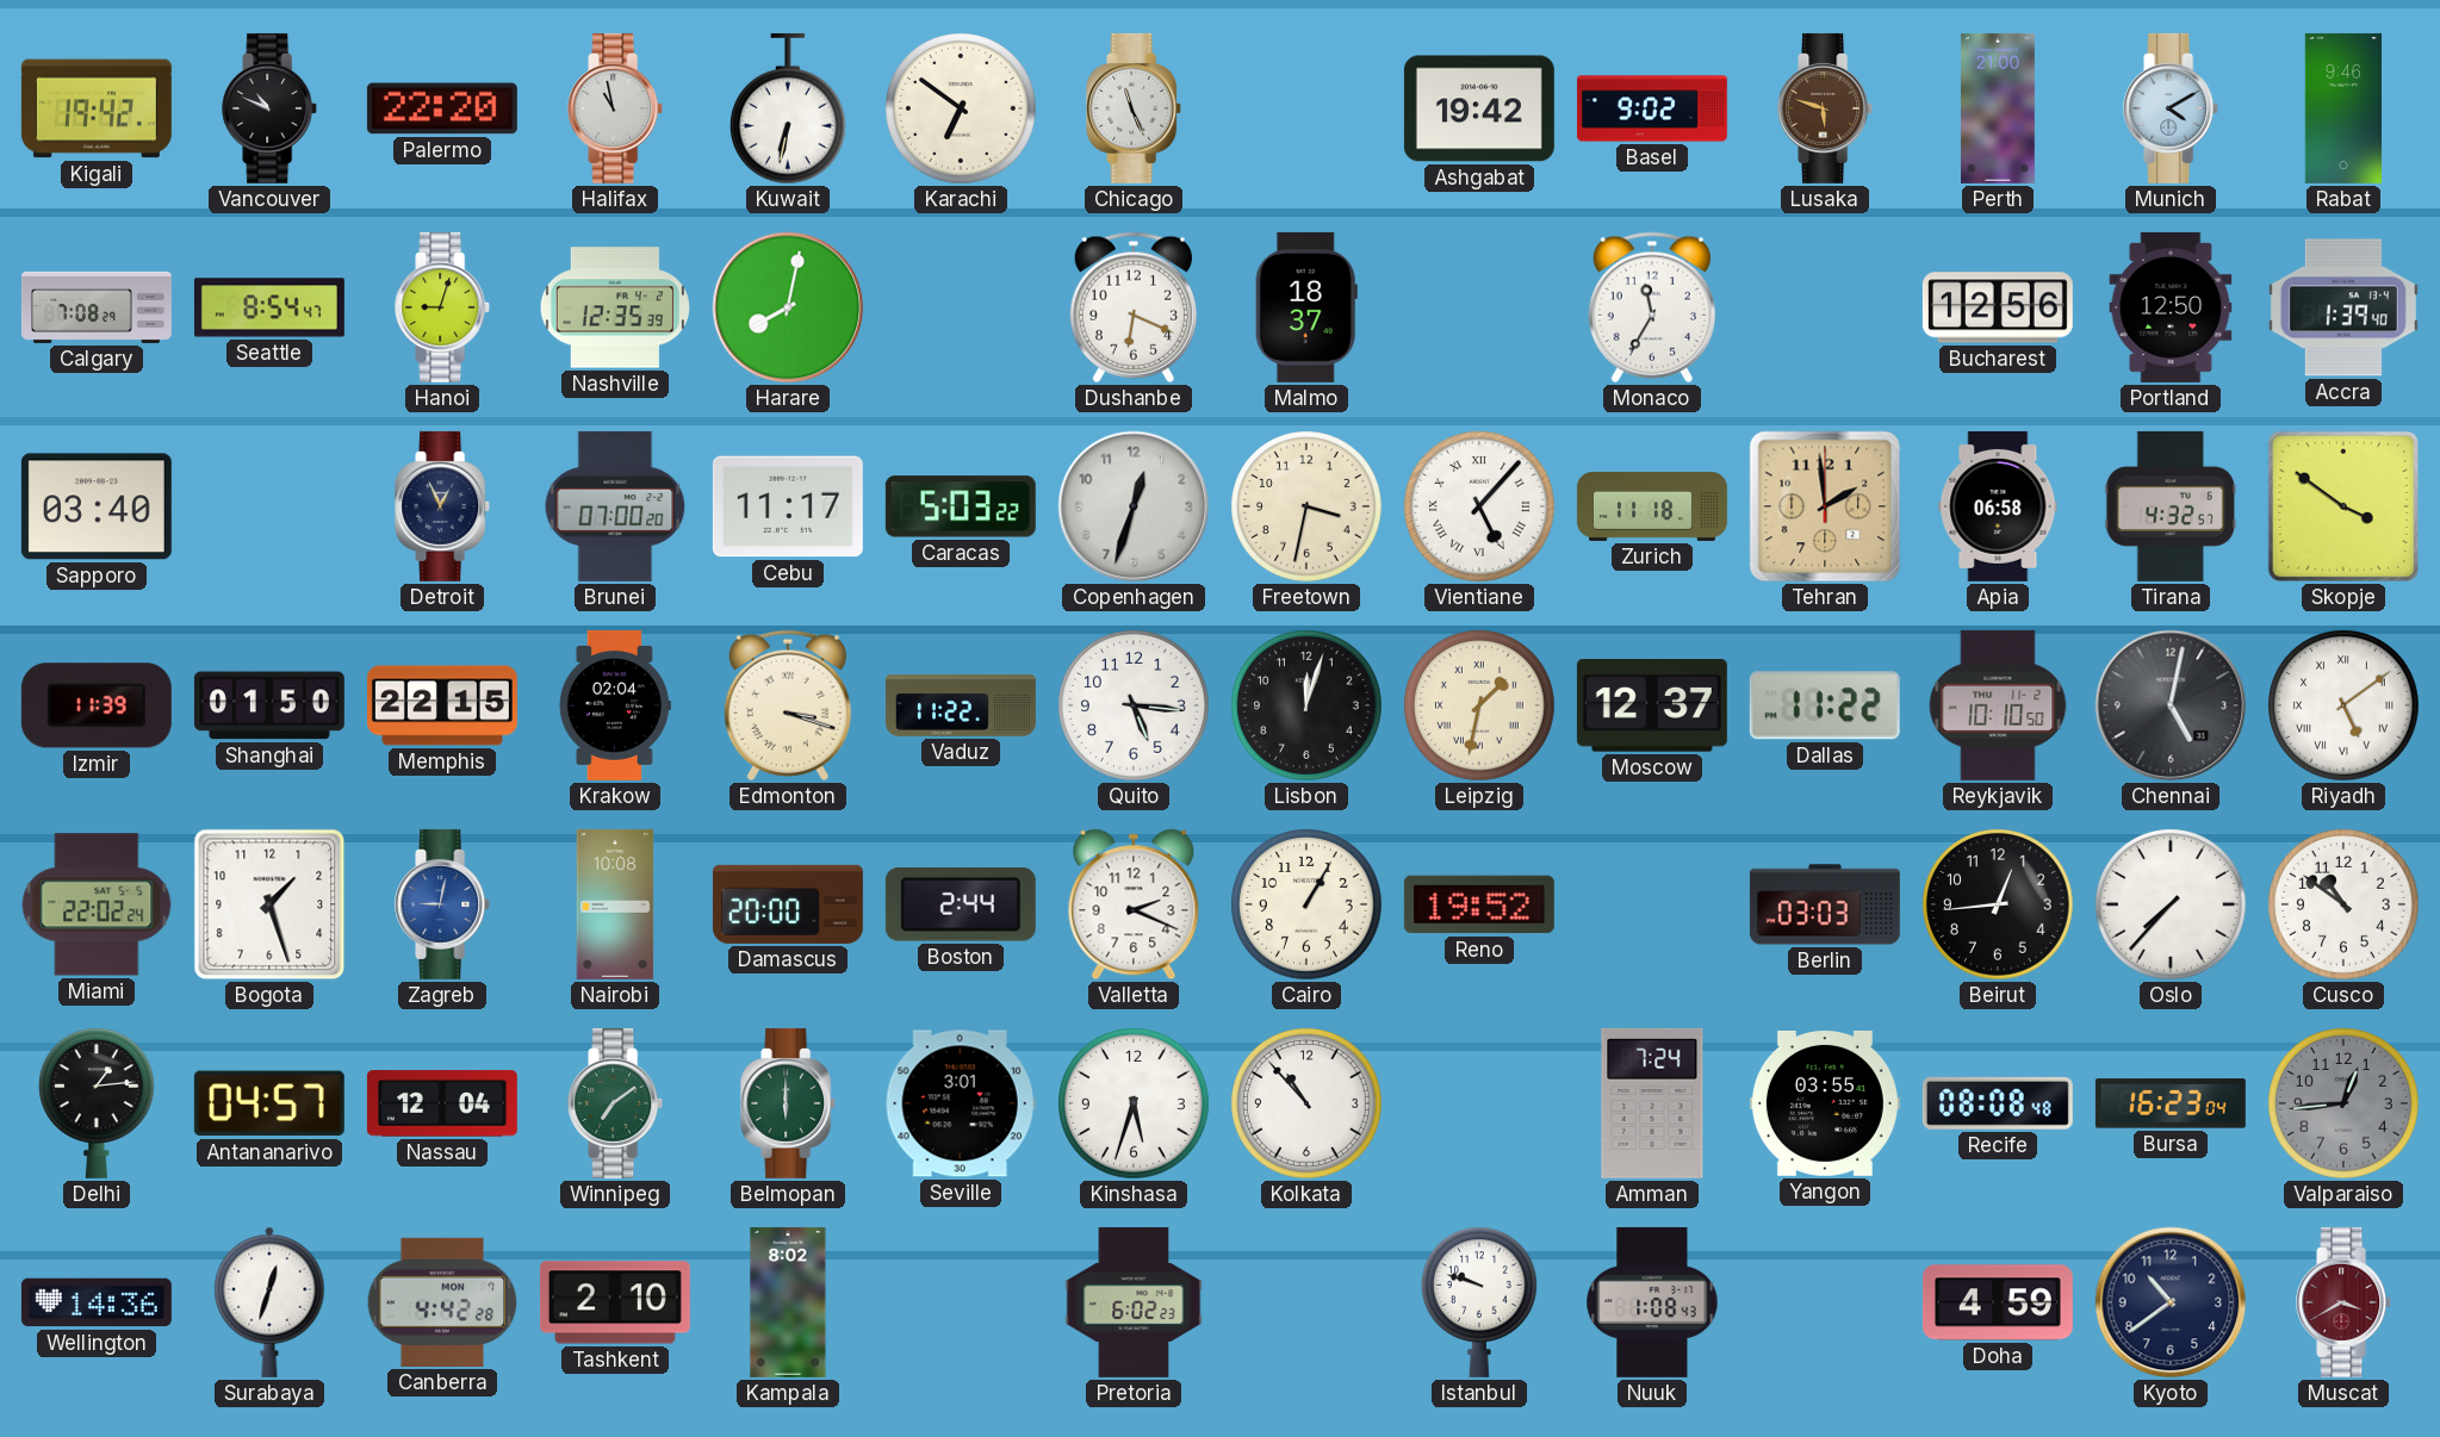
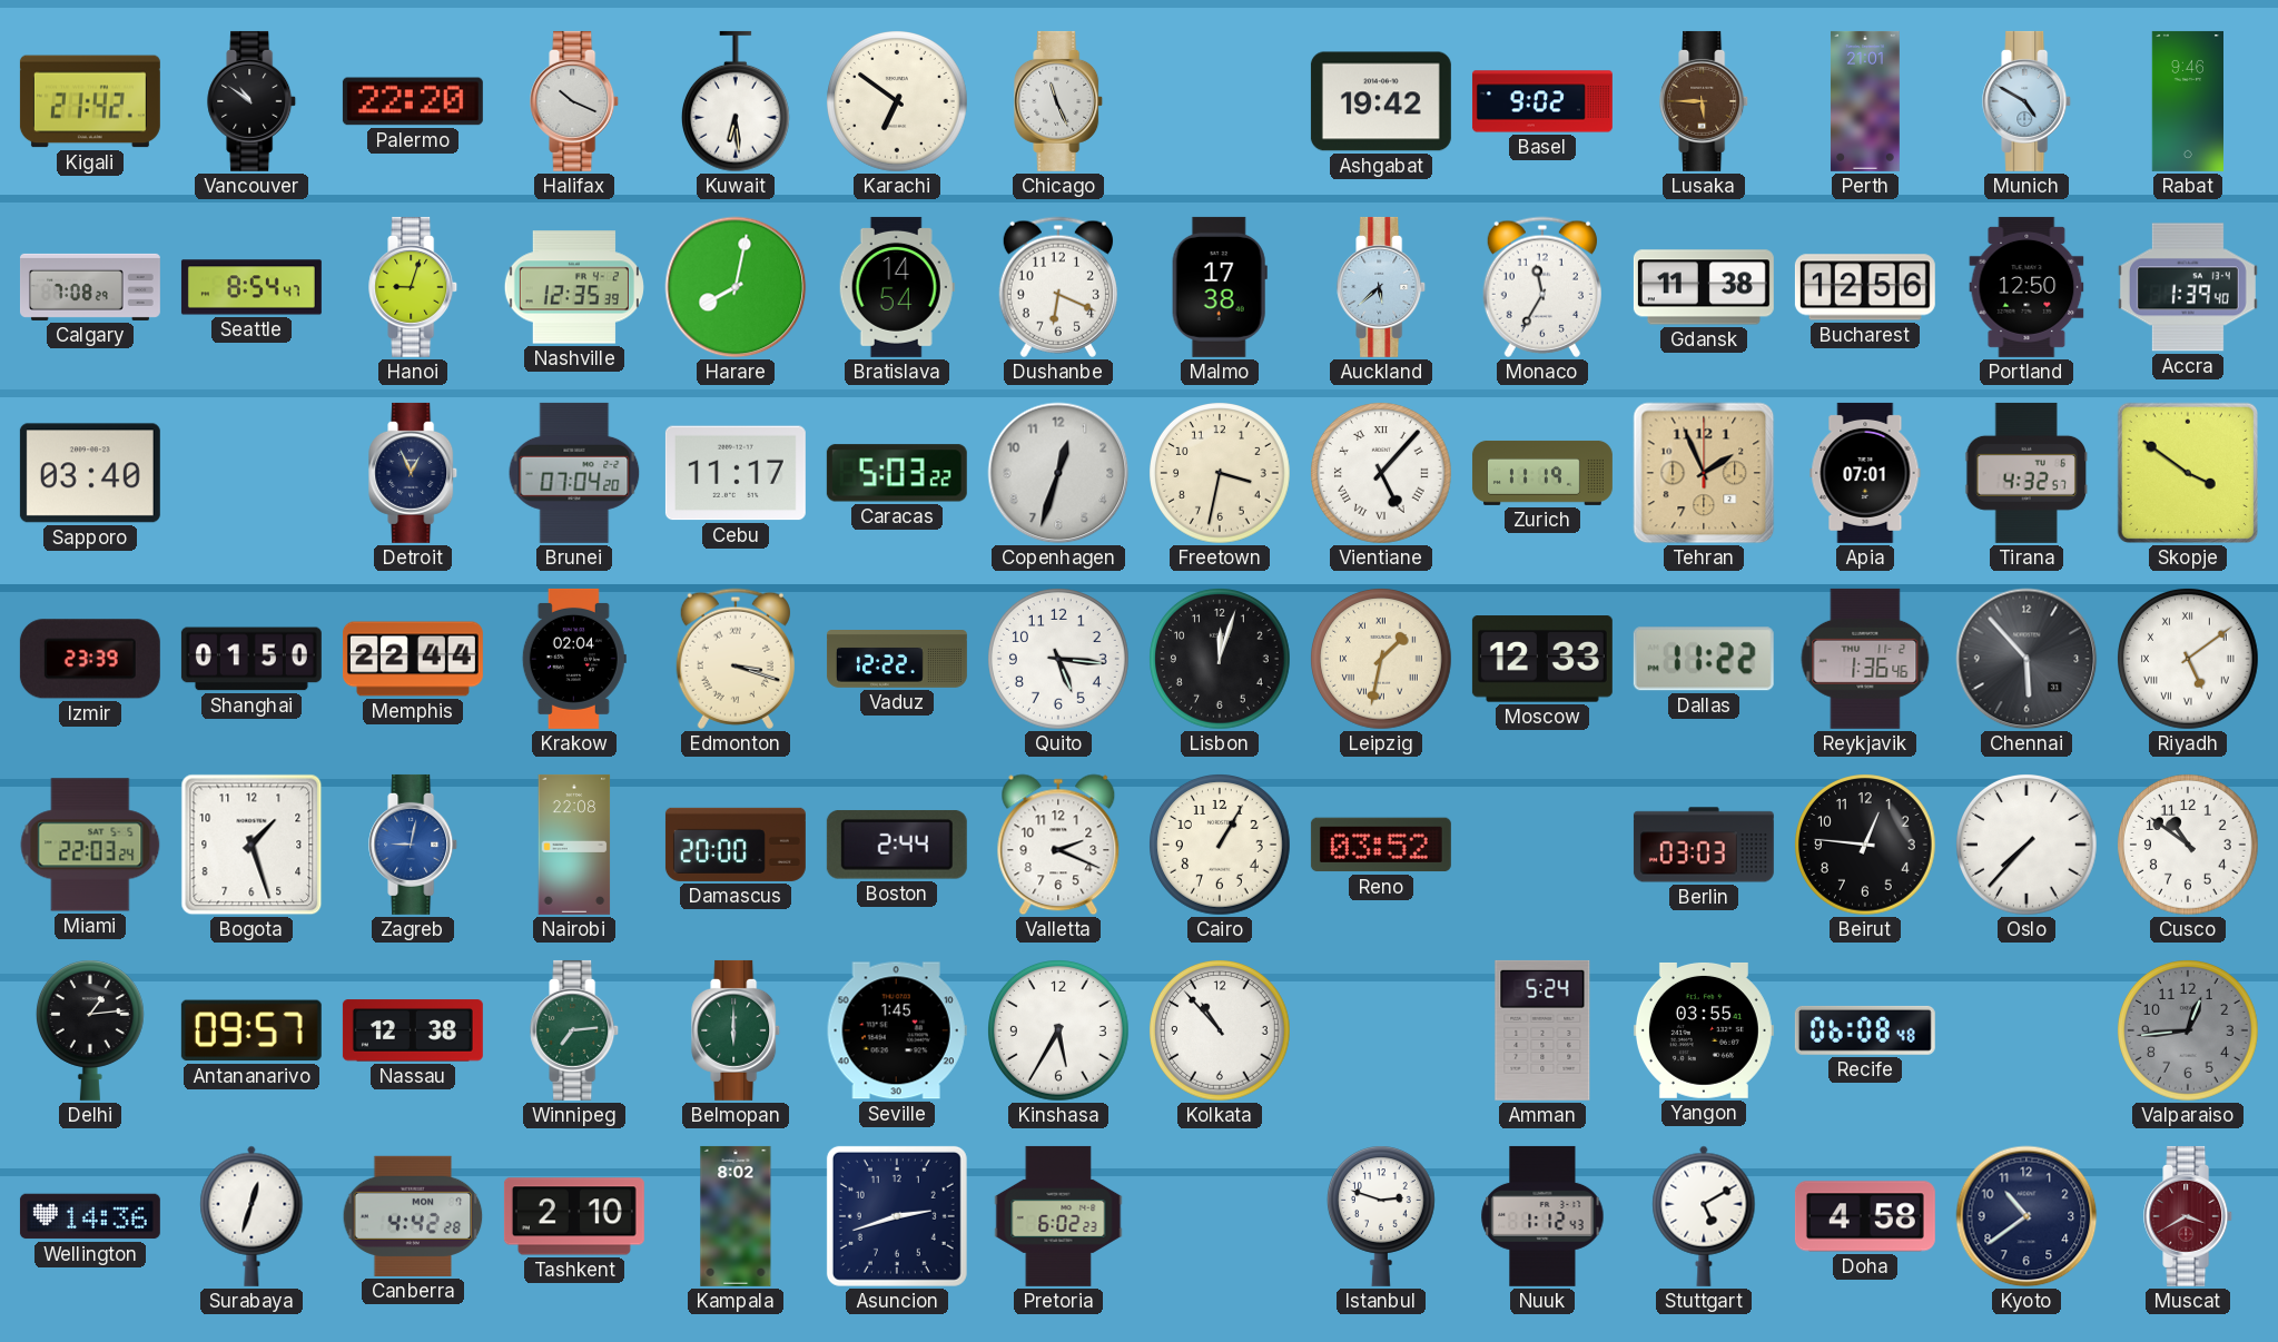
Kigali: 19:42 -> 21:42 (90, 101)
Vancouver: 10:49 -> 10:51 (253, 101)
Halifax: 10:58 -> 10:19 (575, 101)
Kuwait: 6:32 -> 6:29 (736, 101)
Lusaka: 5:48 -> 5:45 (1705, 101)
Perth: 21:00 -> 21:01 (1866, 101)
Munich: 4:10 -> 4:50 (2028, 101)
Bratislava: none -> 14:54 (897, 287)
Malmo: 18:37 -> 17:38 (1220, 287)
Auckland: none -> 5:38 (1382, 287)
Gdansk: none -> 11:38 (1704, 287)
Brunei: 07:00 -> 07:04 (574, 473)
Zurich: 11:18 -> 11:19 (1542, 473)
Tehran: 1:59 -> 1:56 (1704, 473)
Apia: 06:58 -> 07:01 (1865, 473)
Izmir: 11:39 -> 23:39 (90, 659)
Memphis: 22:15 -> 22:44 (413, 659)
Vaduz: 11:22 -> 12:22 (897, 659)
Moscow: 12:37 -> 12:33 (1542, 659)
Reykjavik: 10:10 -> 1:36 (1865, 659)
Chennai: 5:02 -> 5:53 (2026, 659)
Miami: 22:02 -> 22:03 (90, 845)
Nairobi: 10:08 -> 22:08 (574, 845)
Reno: 19:52 -> 03:52 (1381, 845)
Beirut: 12:44 -> 12:46 (1866, 846)
Antananarivo: 04:57 -> 09:57 (252, 1030)
Nassau: 12:04 -> 12:38 (413, 1030)
Winnipeg: 7:09 -> 7:14 (575, 1030)
Seville: 3:01 -> 1:45 (897, 1030)
Kinshasa: 5:33 -> 5:35 (1059, 1032)
Amman: 7:24 -> 5:24 (1542, 1030)
Recife: 08:08 -> 06:08 (1865, 1030)
Bursa: 16:23 -> none (2171, 1103)
Asuncion: none -> 2:42 (897, 1216)
Istanbul: 9:48 -> 2:48 (1381, 1216)
Nuuk: 1:08 -> 1:12 (1542, 1216)
Stuttgart: none -> 5:10 (1704, 1216)
Doha: 4:59 -> 4:58 (1865, 1216)
